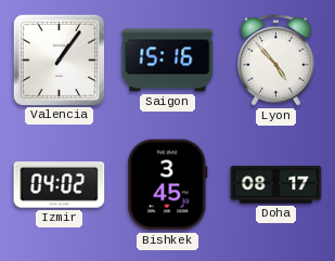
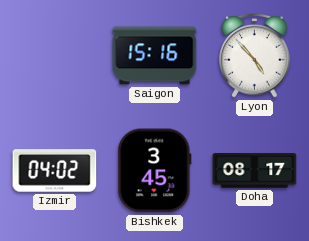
Valencia: 1:06 -> none (59, 60)
